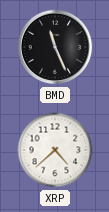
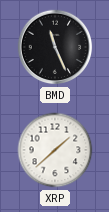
XRP: 4:38 -> 1:38 (55, 150)
